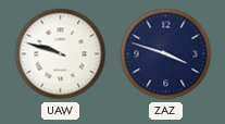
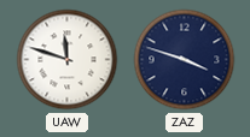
UAW: 9:48 -> 11:48 (68, 60)
